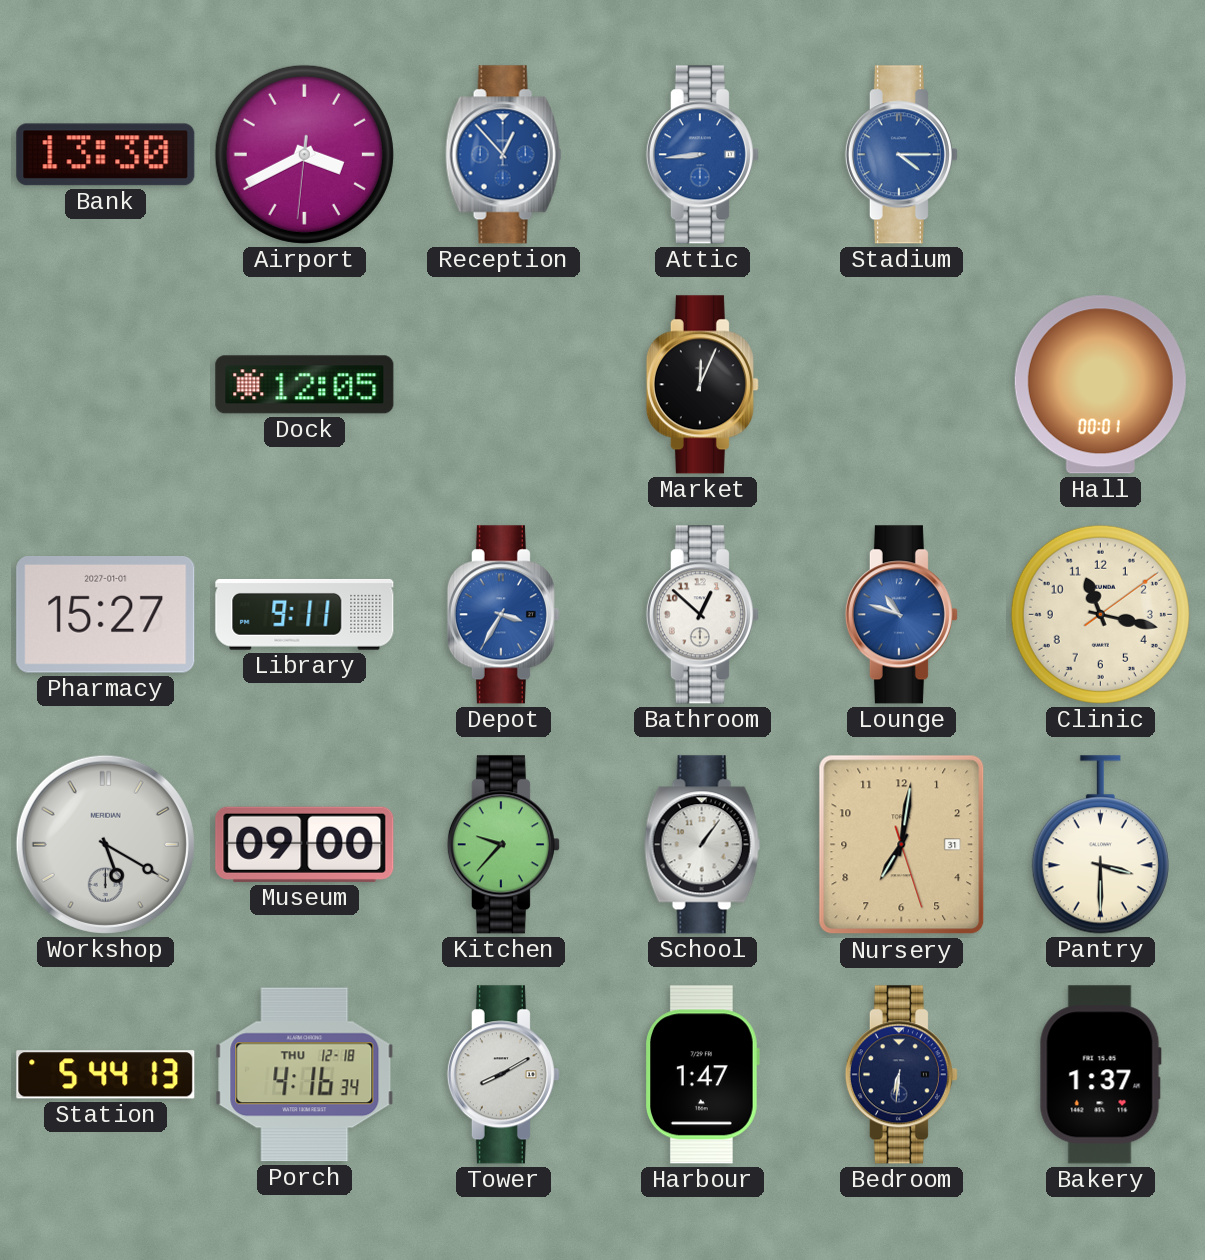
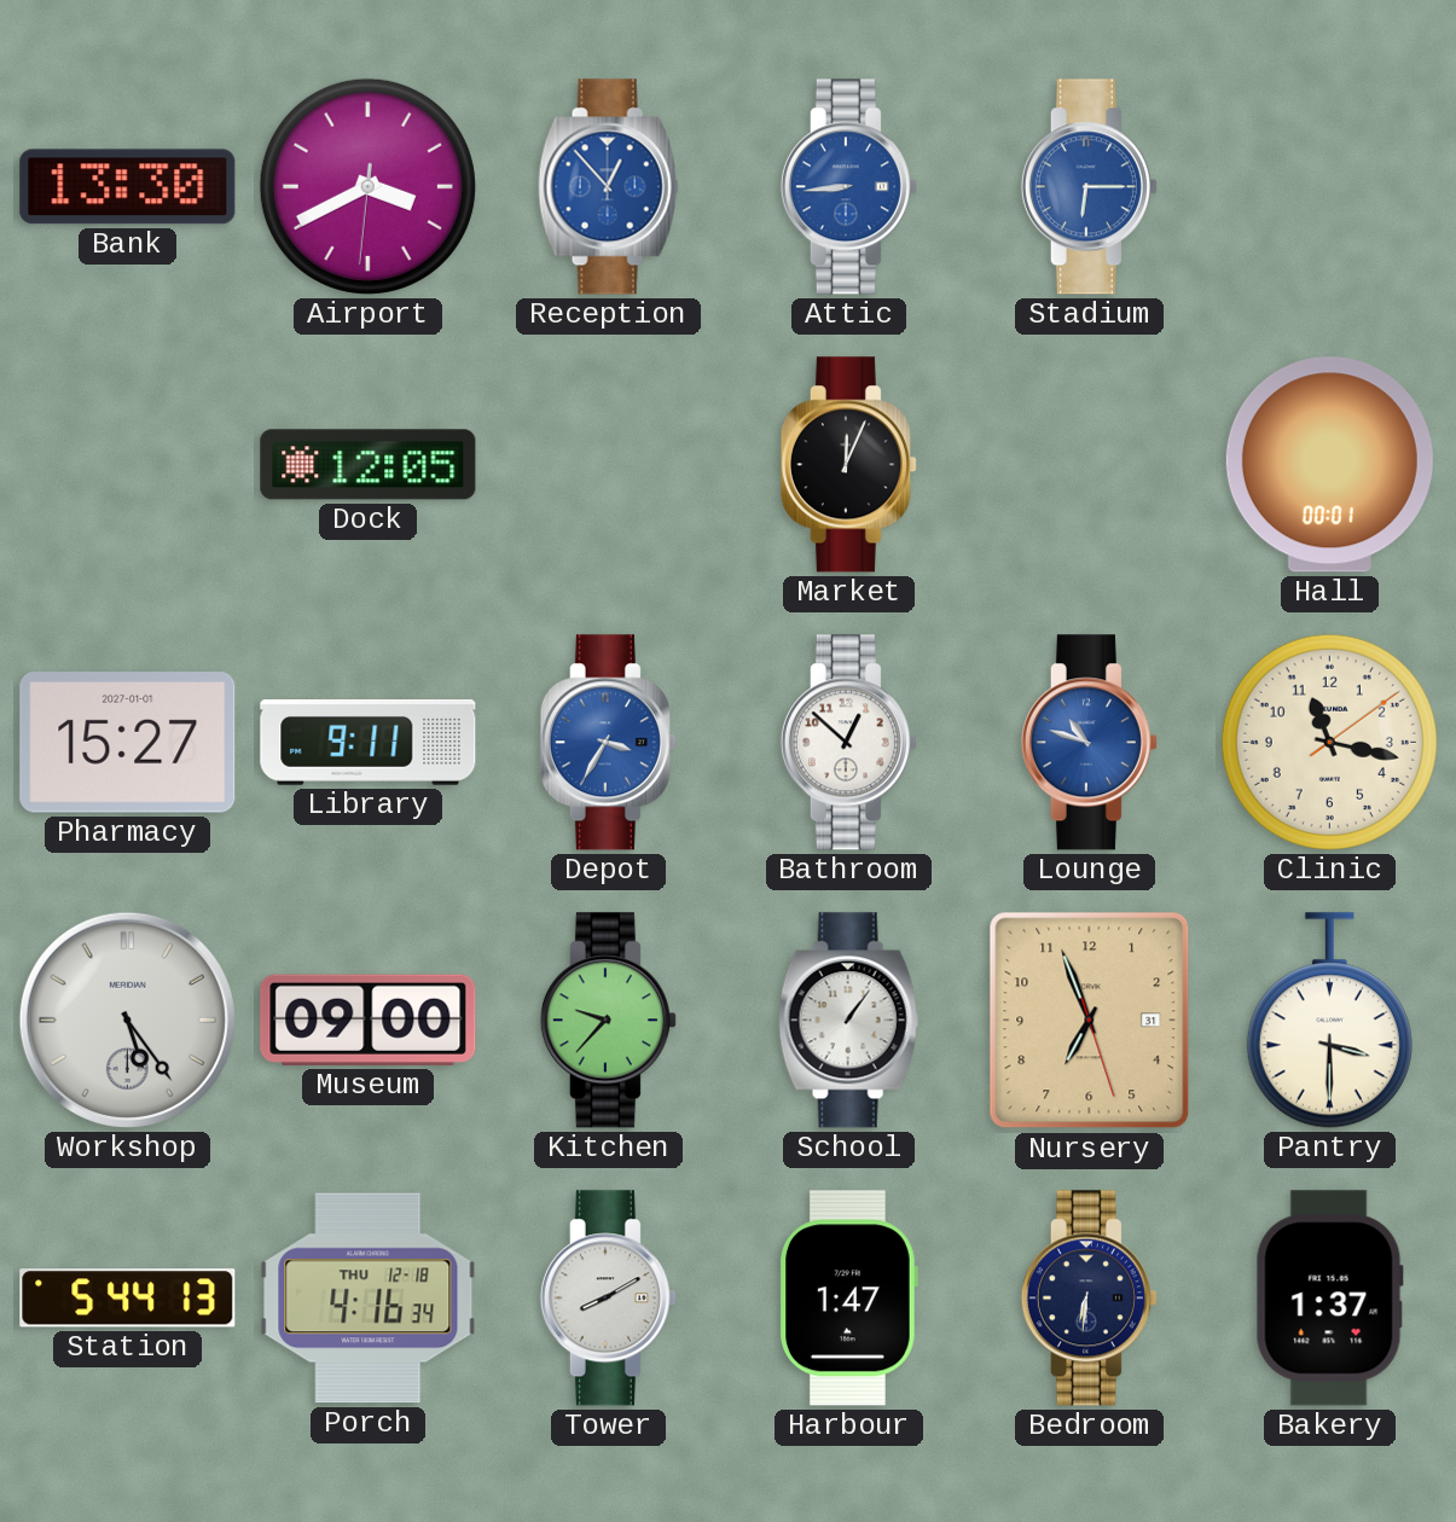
Stadium: 4:15 -> 6:15 (1089, 187)
Workshop: 5:20 -> 5:24 (127, 1019)
Nursery: 7:01 -> 6:56 (1090, 1021)
